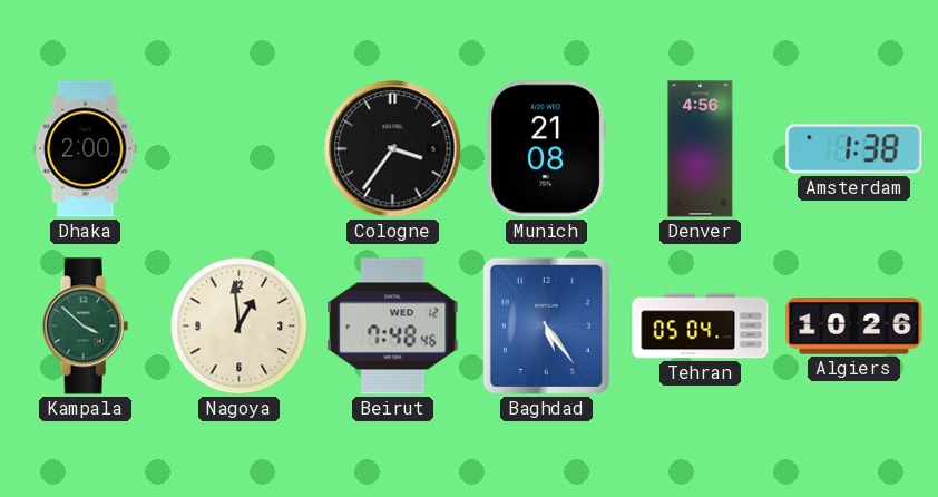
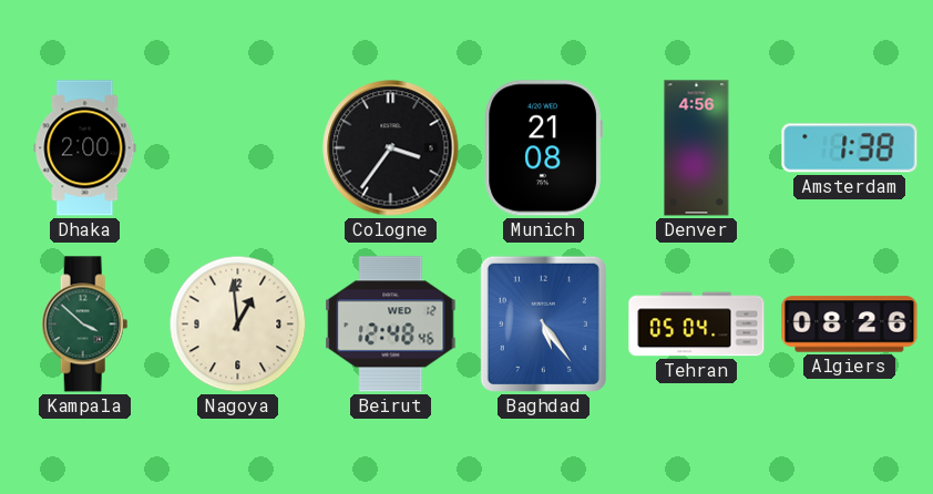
Beirut: 7:48 -> 12:48 (391, 325)
Algiers: 10:26 -> 08:26 (850, 325)
